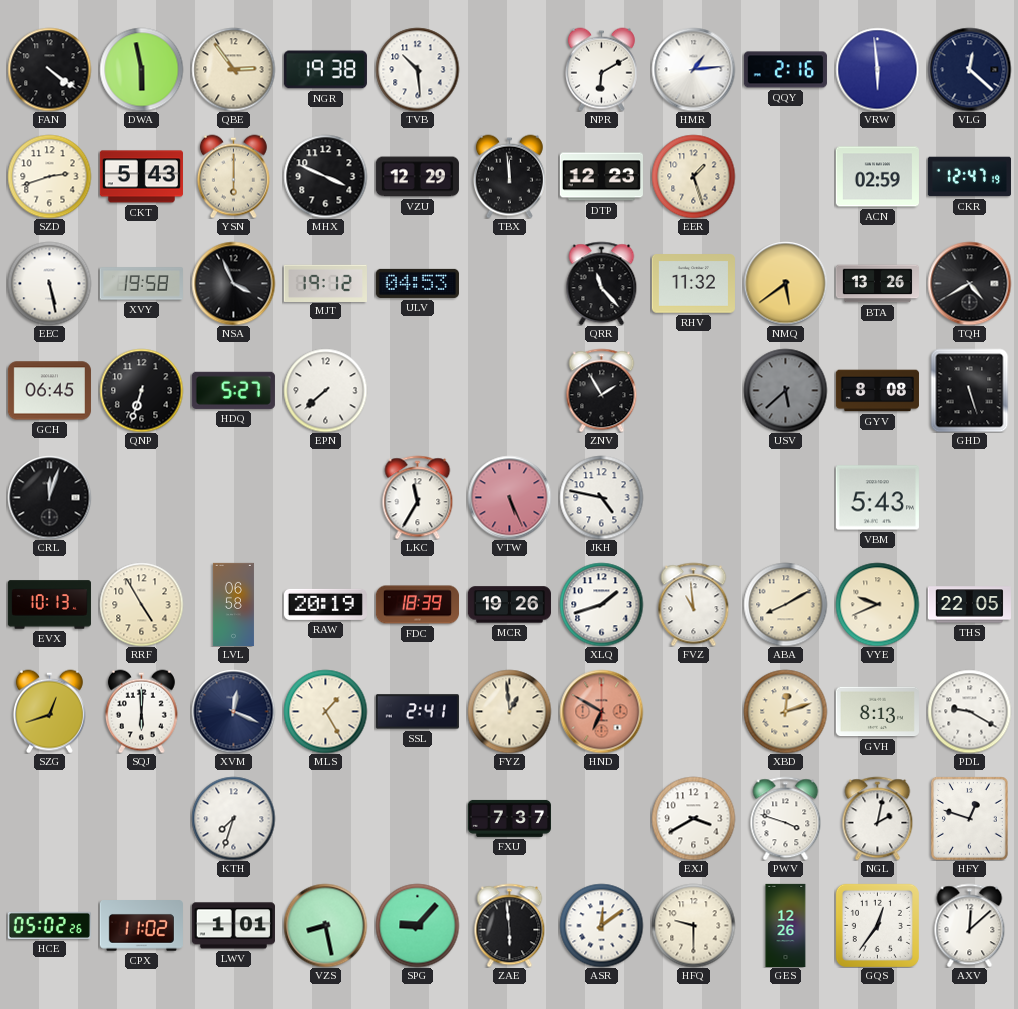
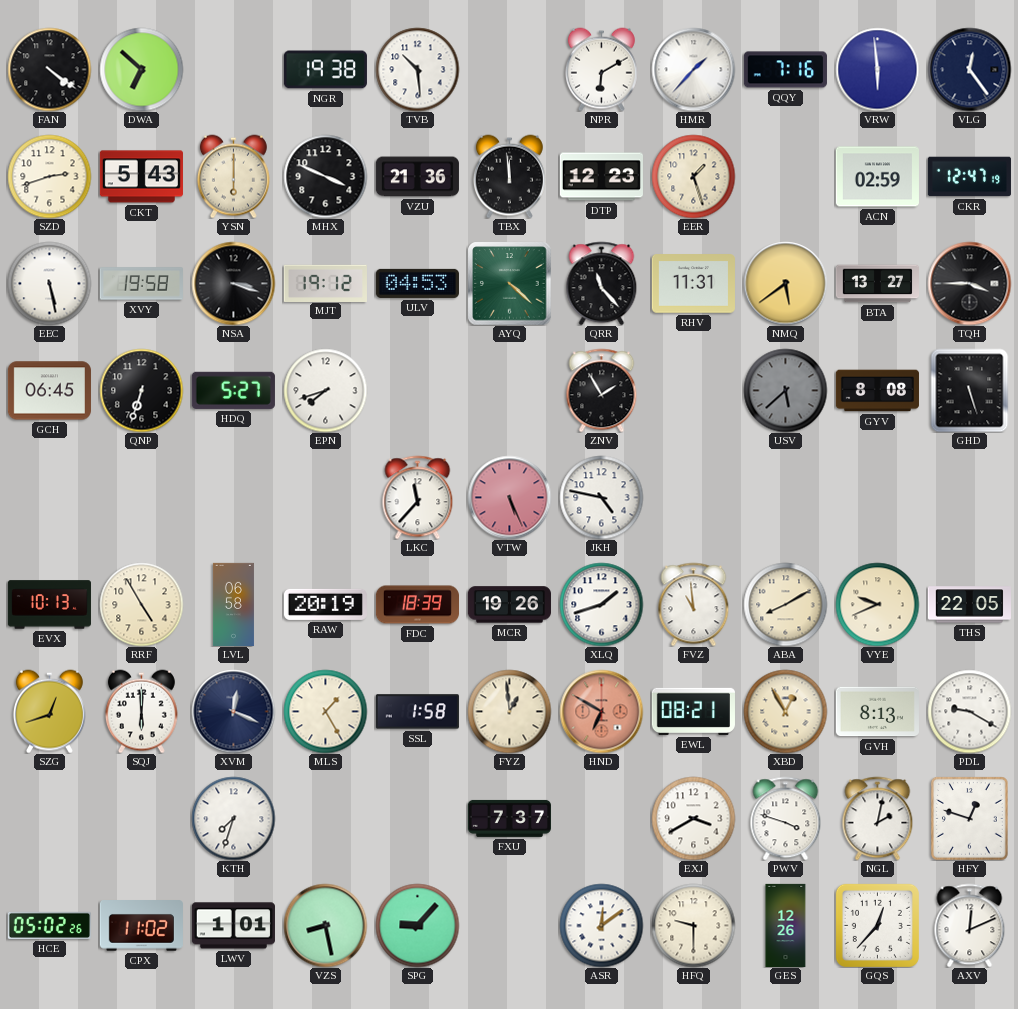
DWA: 5:58 -> 6:52 (141, 69)
QBE: 2:54 -> none (233, 69)
HMR: 1:14 -> 1:37 (693, 69)
QQY: 2:16 -> 7:16 (785, 70)
VLG: 12:22 -> 12:24 (969, 69)
VZU: 12:29 -> 21:36 (417, 177)
NSA: 3:56 -> 3:18 (233, 283)
AYQ: none -> 4:22 (509, 283)
RHV: 11:32 -> 11:31 (693, 284)
BTA: 13:26 -> 13:27 (877, 284)
TQH: 4:40 -> 3:45 (969, 283)
EPN: 7:38 -> 7:42 (325, 390)
CRL: 12:03 -> none (49, 497)
LKC: 11:35 -> 11:37 (418, 497)
VBM: 5:43 -> none (877, 498)
SSL: 2:41 -> 1:58 (417, 712)
EWL: none -> 08:21 (693, 711)
XBD: 12:12 -> 12:55 (785, 711)
ZAE: 5:59 -> none (510, 925)
GQS: 12:36 -> 12:37 (877, 925)
AXV: 12:08 -> 12:11 (970, 925)
